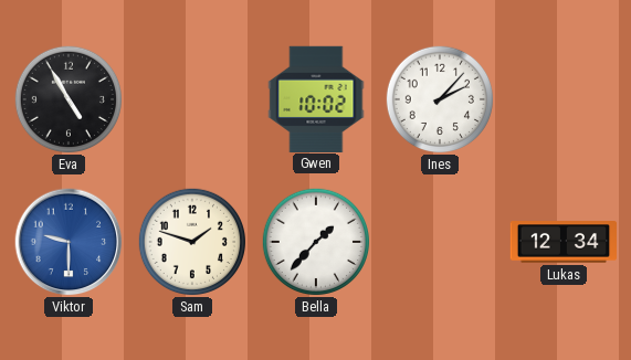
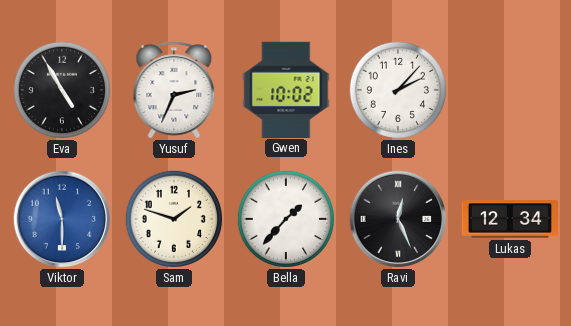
Yusuf: none -> 2:34 (174, 90)
Viktor: 9:30 -> 11:30 (62, 219)
Ravi: none -> 12:26 (398, 219)
